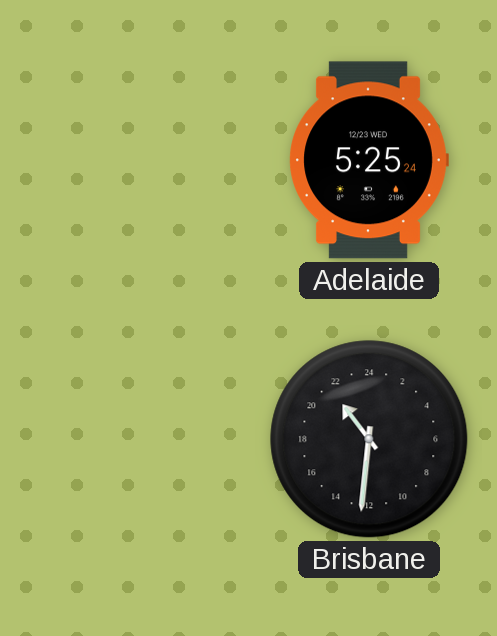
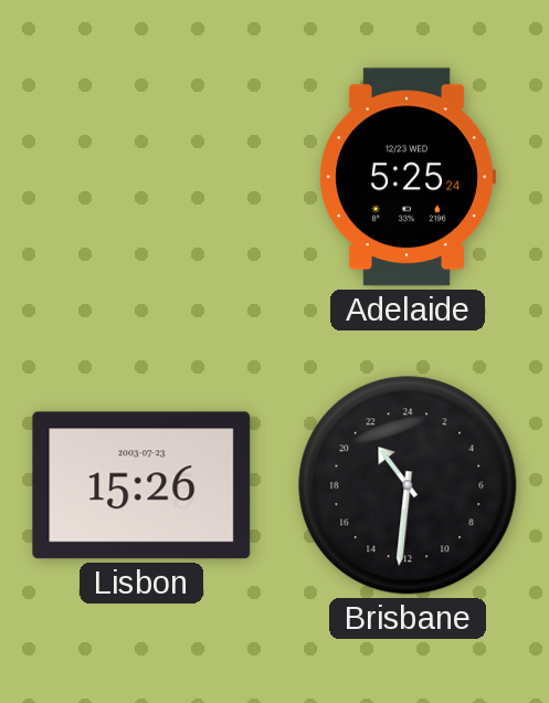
Lisbon: none -> 15:26 (141, 485)
